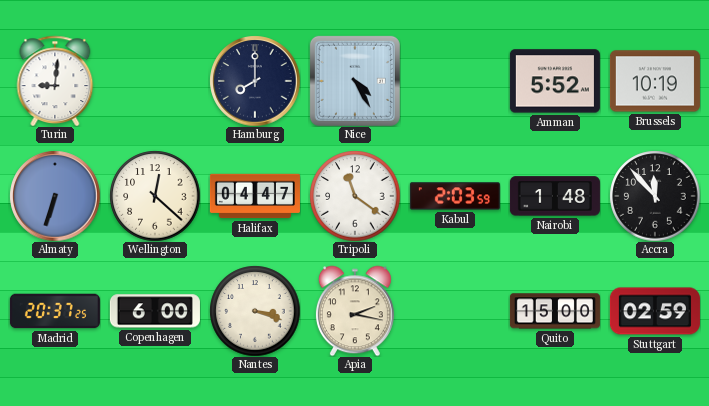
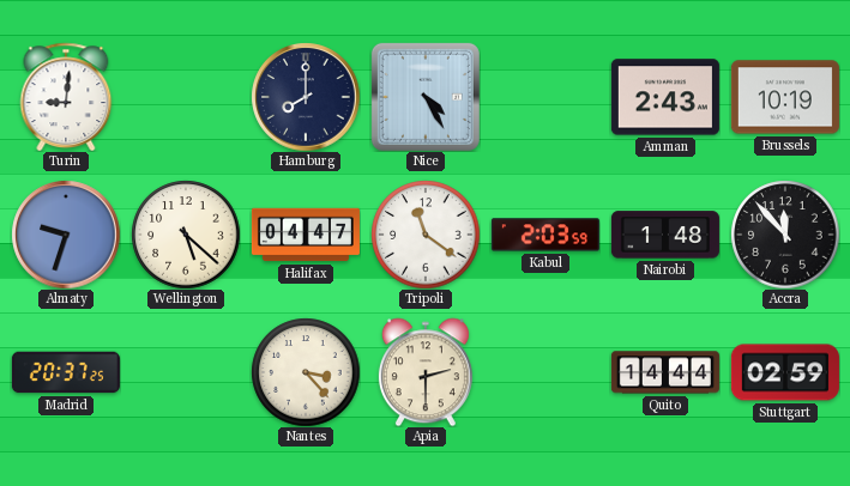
Amman: 5:52 -> 2:43 (665, 97)
Almaty: 6:33 -> 9:33 (66, 235)
Wellington: 12:22 -> 5:22 (186, 235)
Copenhagen: 6:00 -> none (155, 311)
Nantes: 3:18 -> 3:23 (306, 372)
Apia: 2:17 -> 2:30 (426, 372)
Quito: 15:00 -> 14:44 (665, 372)
